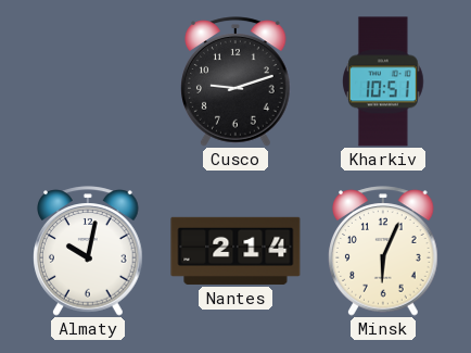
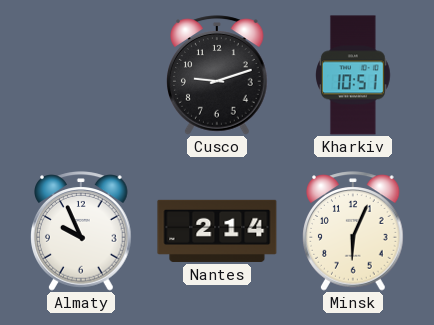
Almaty: 10:02 -> 9:56 (81, 231)
